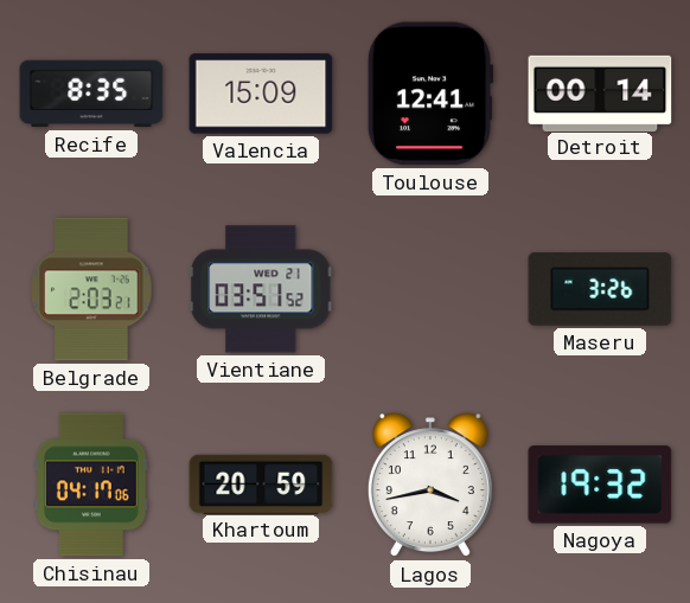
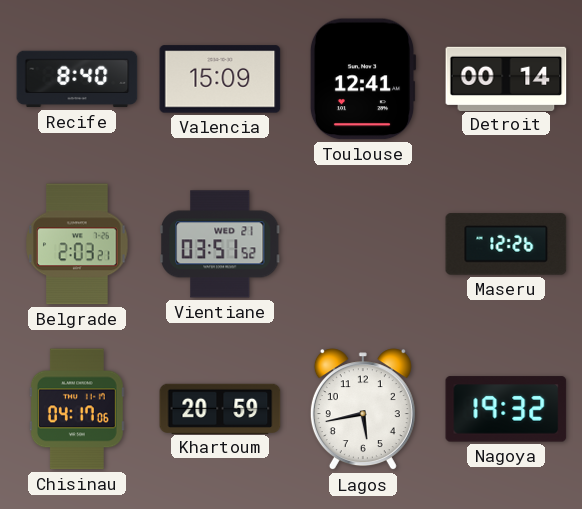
Recife: 8:35 -> 8:40 (77, 79)
Maseru: 3:26 -> 12:26 (506, 244)
Lagos: 3:43 -> 5:43 (363, 410)
